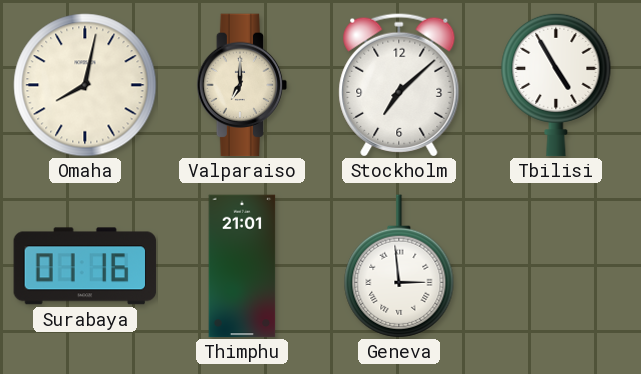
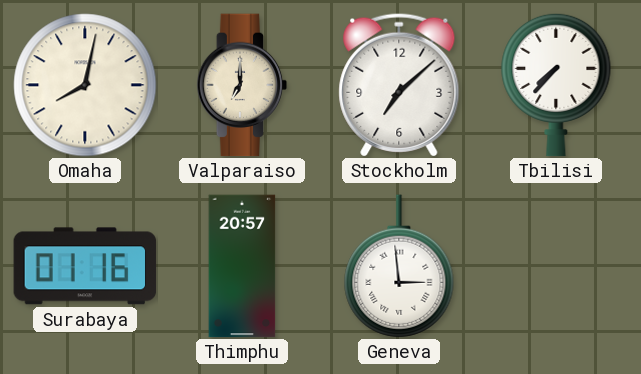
Tbilisi: 4:55 -> 7:37 (556, 85)
Thimphu: 21:01 -> 20:57 (242, 266)
